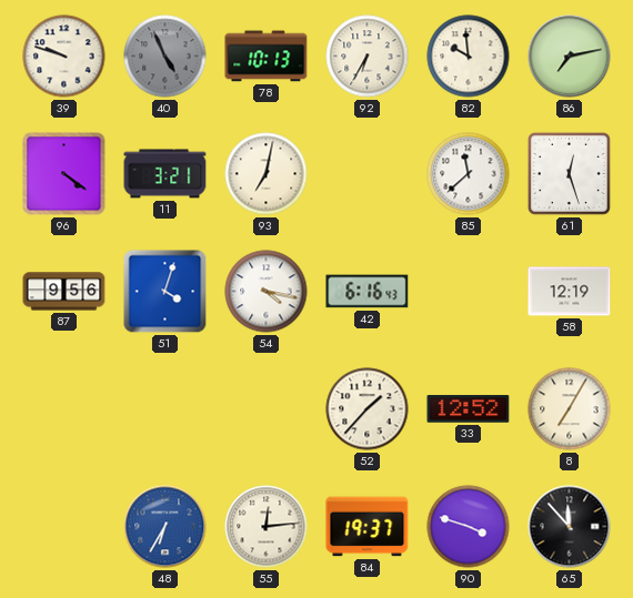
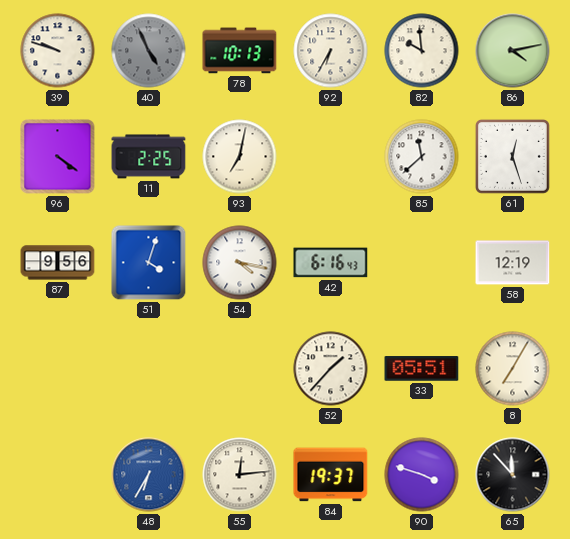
86: 7:13 -> 4:13 (513, 51)
11: 3:21 -> 2:25 (149, 157)
33: 12:52 -> 05:51 (422, 369)
